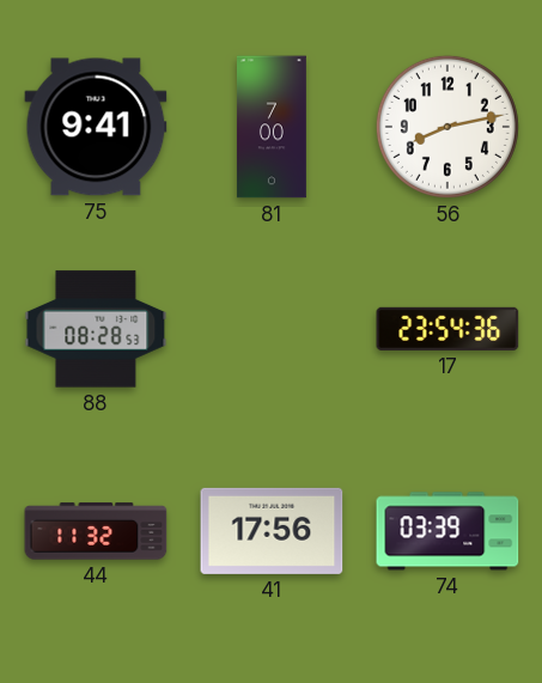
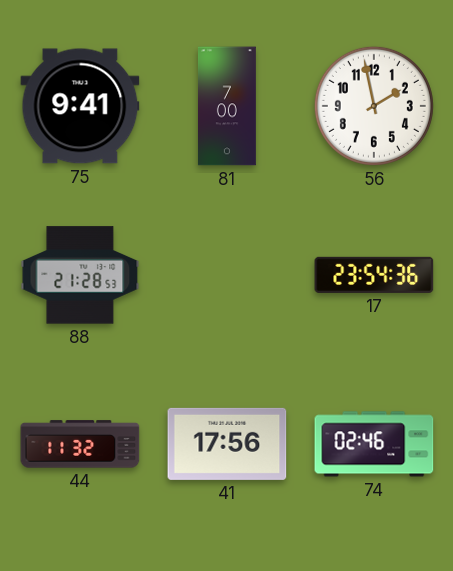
56: 8:13 -> 1:58 (374, 106)
88: 08:28 -> 21:28 (80, 275)
74: 03:39 -> 02:46 (374, 444)
